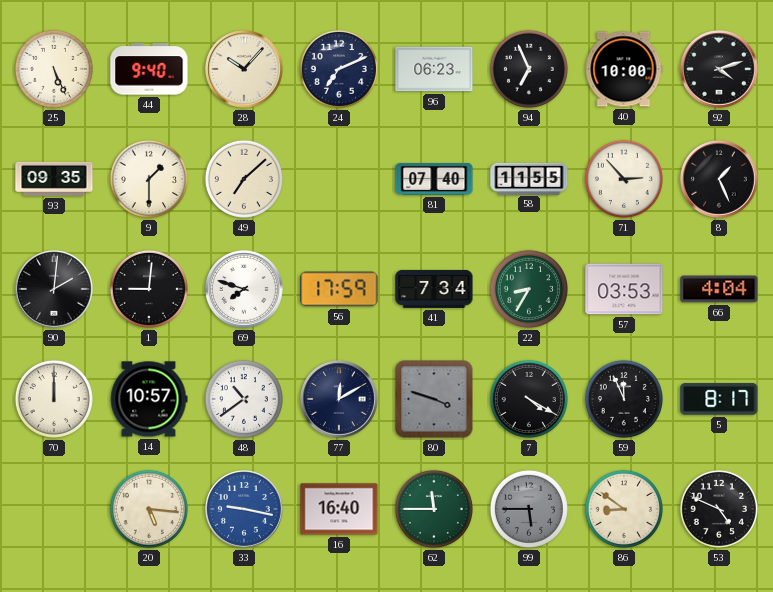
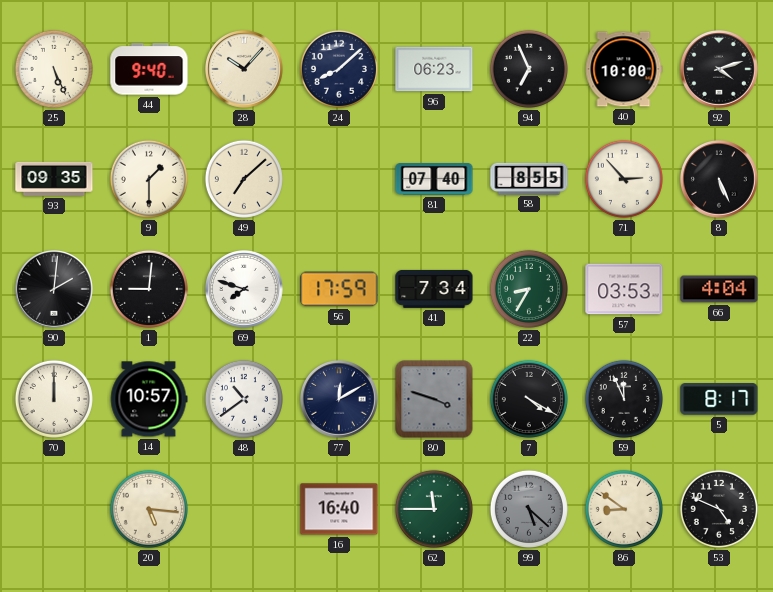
24: 7:11 -> 8:08 (339, 69)
58: 11:55 -> 8:55 (529, 178)
8: 1:26 -> 5:26 (720, 180)
33: 9:17 -> none (245, 510)
99: 5:45 -> 5:22 (529, 509)
